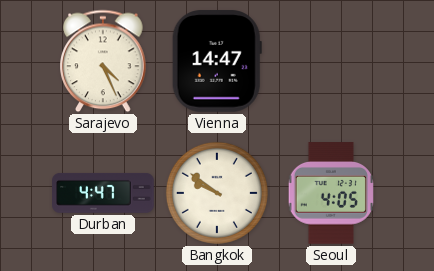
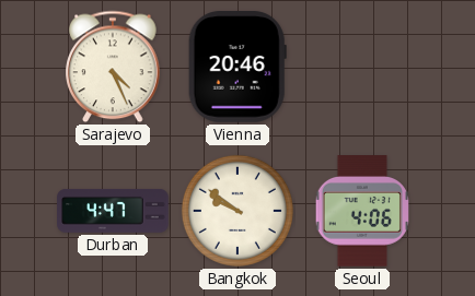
Vienna: 14:47 -> 20:46 (237, 67)
Seoul: 4:05 -> 4:06 (362, 211)
